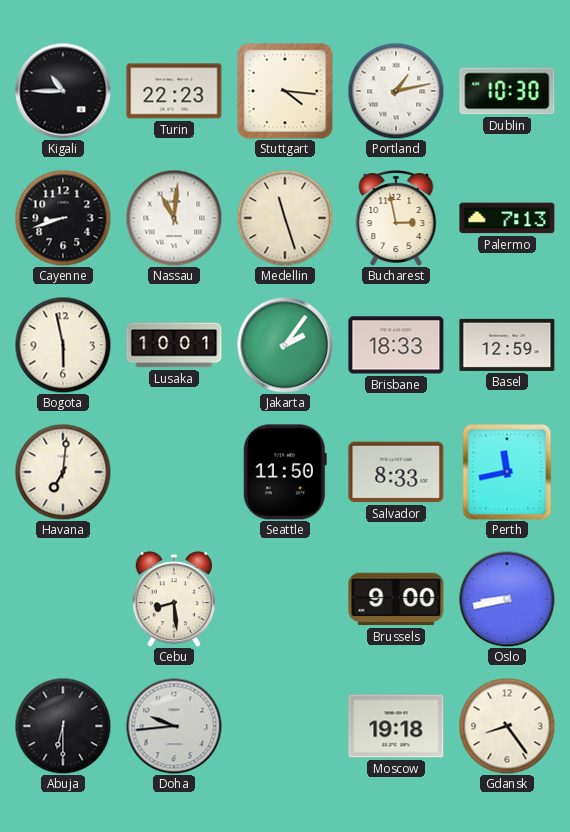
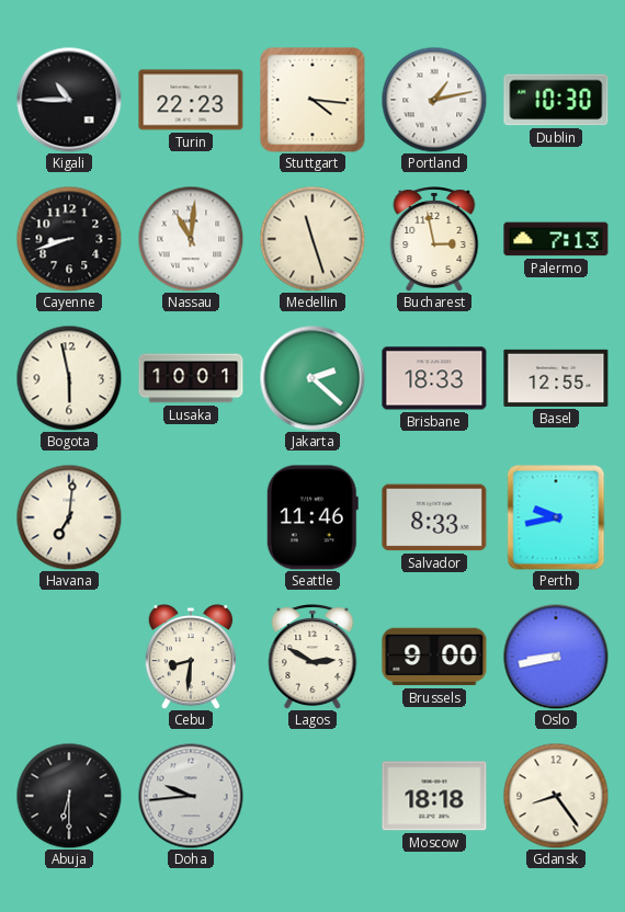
Jakarta: 2:06 -> 2:22 (312, 378)
Basel: 12:59 -> 12:55 (556, 378)
Seattle: 11:50 -> 11:46 (312, 517)
Perth: 11:43 -> 9:43 (556, 517)
Cebu: 8:29 -> 8:31 (190, 657)
Lagos: none -> 2:50 (312, 657)
Moscow: 19:18 -> 18:18 (434, 796)
